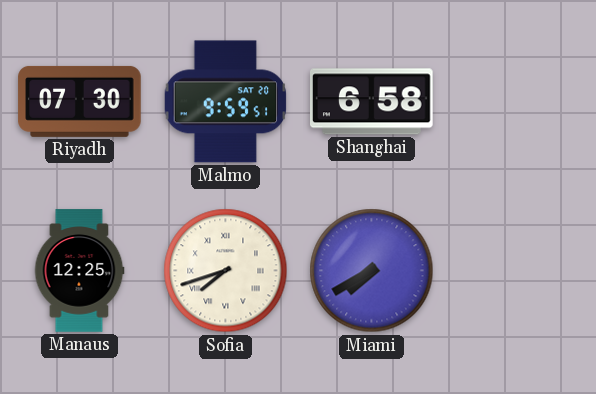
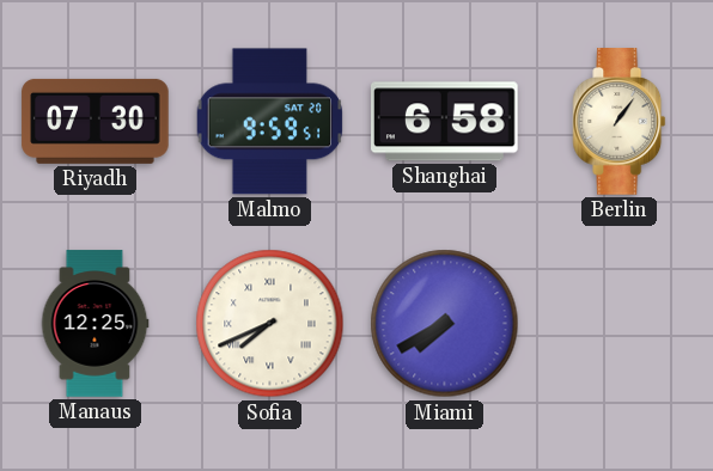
Berlin: none -> 1:06 (620, 122)
Sofia: 7:42 -> 7:41 (270, 324)
